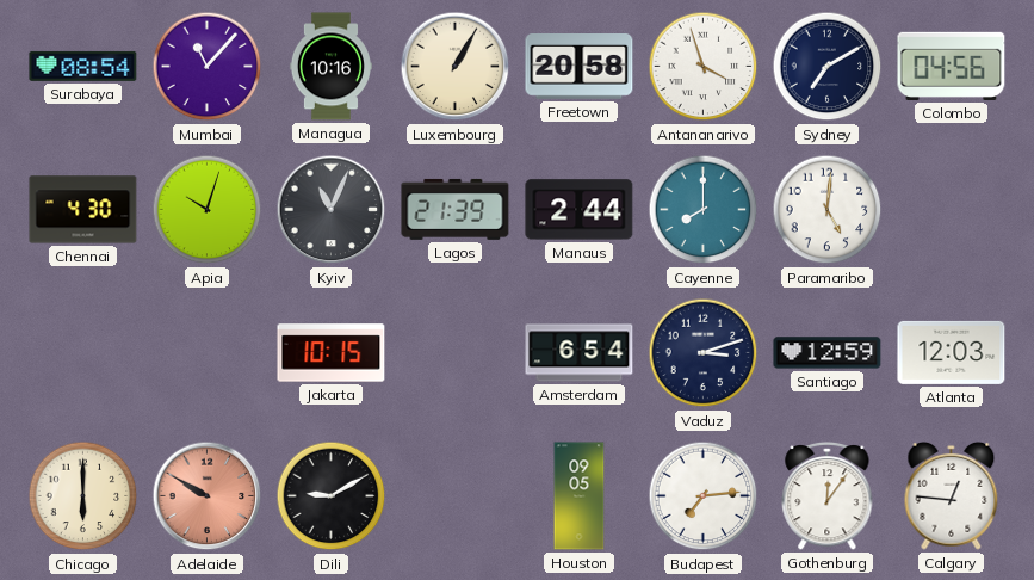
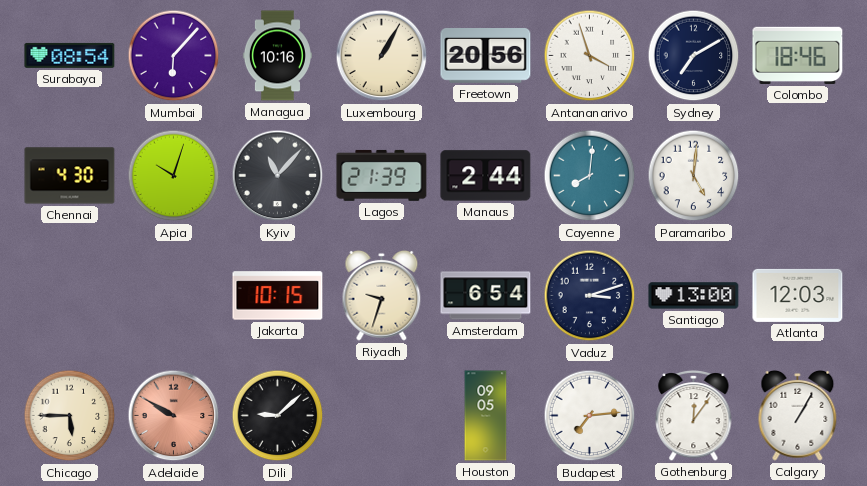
Mumbai: 11:07 -> 6:07 (174, 56)
Freetown: 20:58 -> 20:56 (486, 56)
Colombo: 04:56 -> 18:46 (798, 55)
Kyiv: 11:04 -> 11:07 (278, 176)
Cayenne: 8:00 -> 8:01 (590, 176)
Riyadh: none -> 9:33 (382, 295)
Santiago: 12:59 -> 13:00 (694, 296)
Chicago: 6:00 -> 5:45 (70, 416)
Dili: 9:10 -> 9:08 (278, 416)
Calgary: 12:46 -> 1:05 (798, 415)
